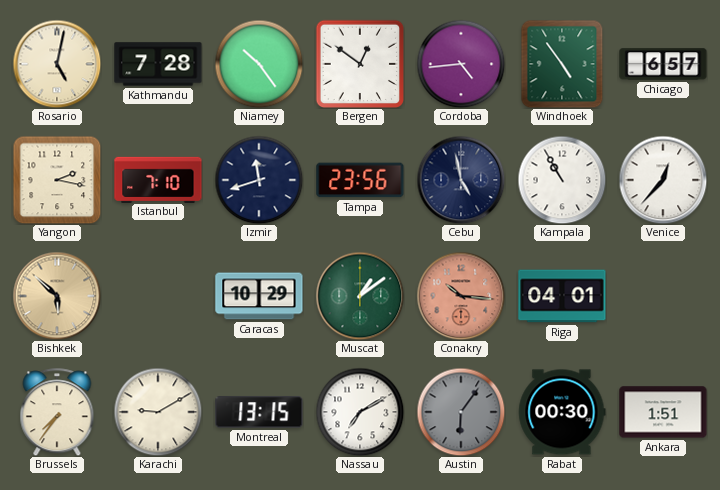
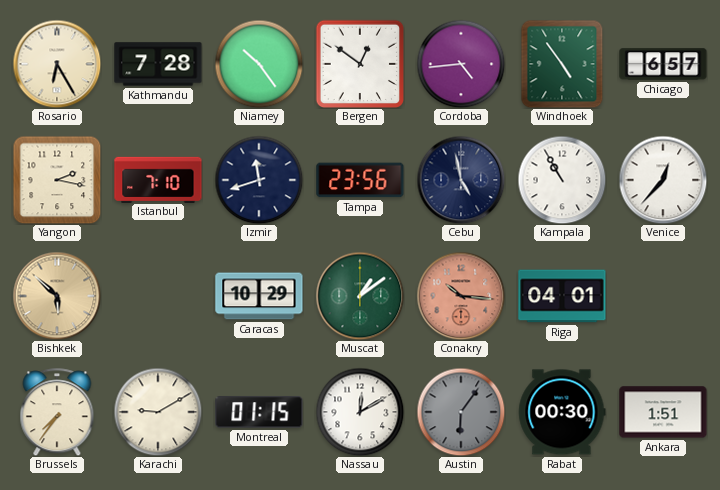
Rosario: 5:02 -> 6:25 (57, 64)
Montreal: 13:15 -> 01:15 (259, 412)
Nassau: 7:10 -> 12:10 (360, 412)
